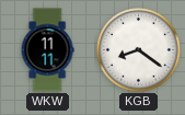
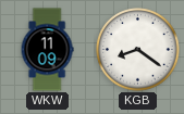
WKW: 11:11 -> 11:09 (47, 50)
